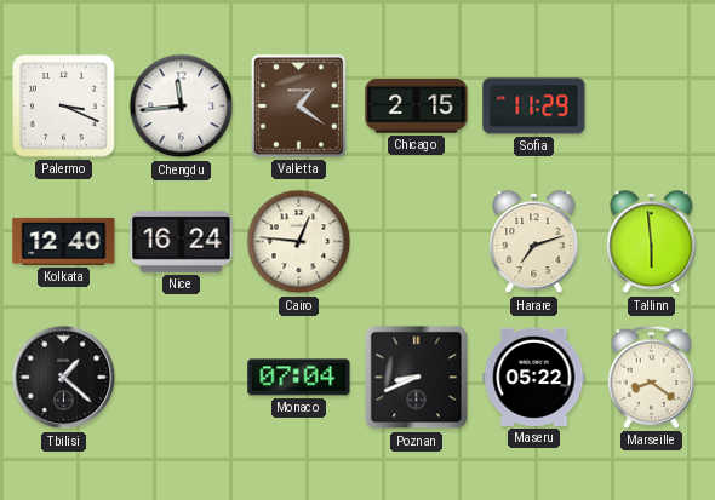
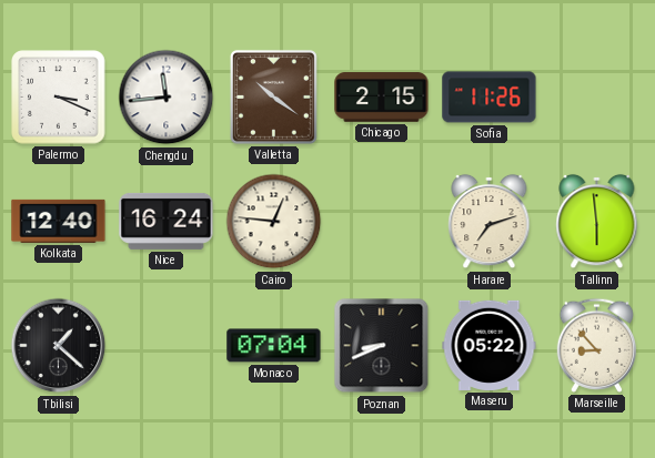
Valletta: 1:21 -> 10:21 (273, 96)
Sofia: 11:29 -> 11:26 (490, 98)
Marseille: 8:21 -> 8:53 (596, 345)
